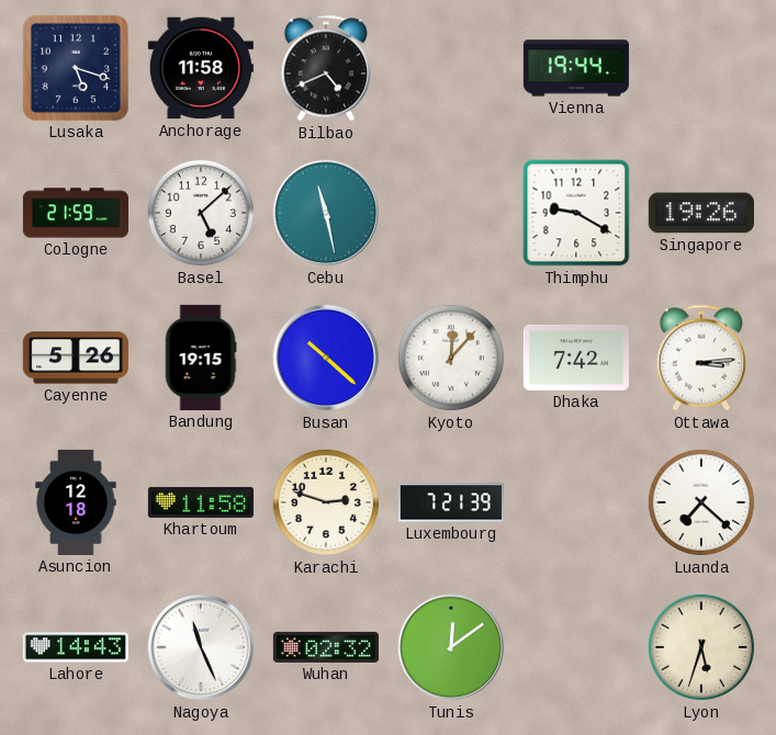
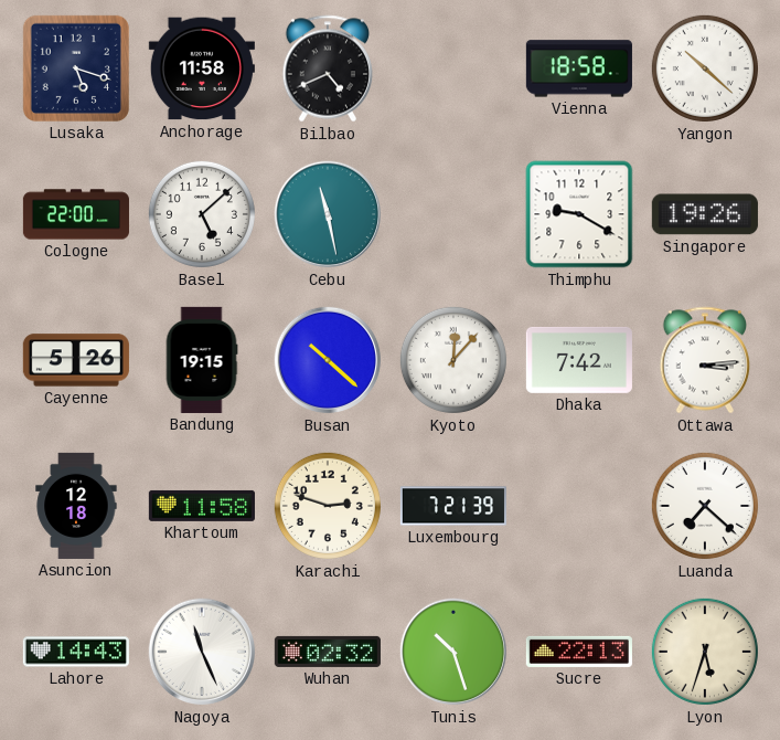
Vienna: 19:44 -> 18:58 (579, 68)
Yangon: none -> 10:22 (705, 68)
Cologne: 21:59 -> 22:00 (76, 214)
Tunis: 12:09 -> 10:27 (453, 652)
Sucre: none -> 22:13 (579, 652)
